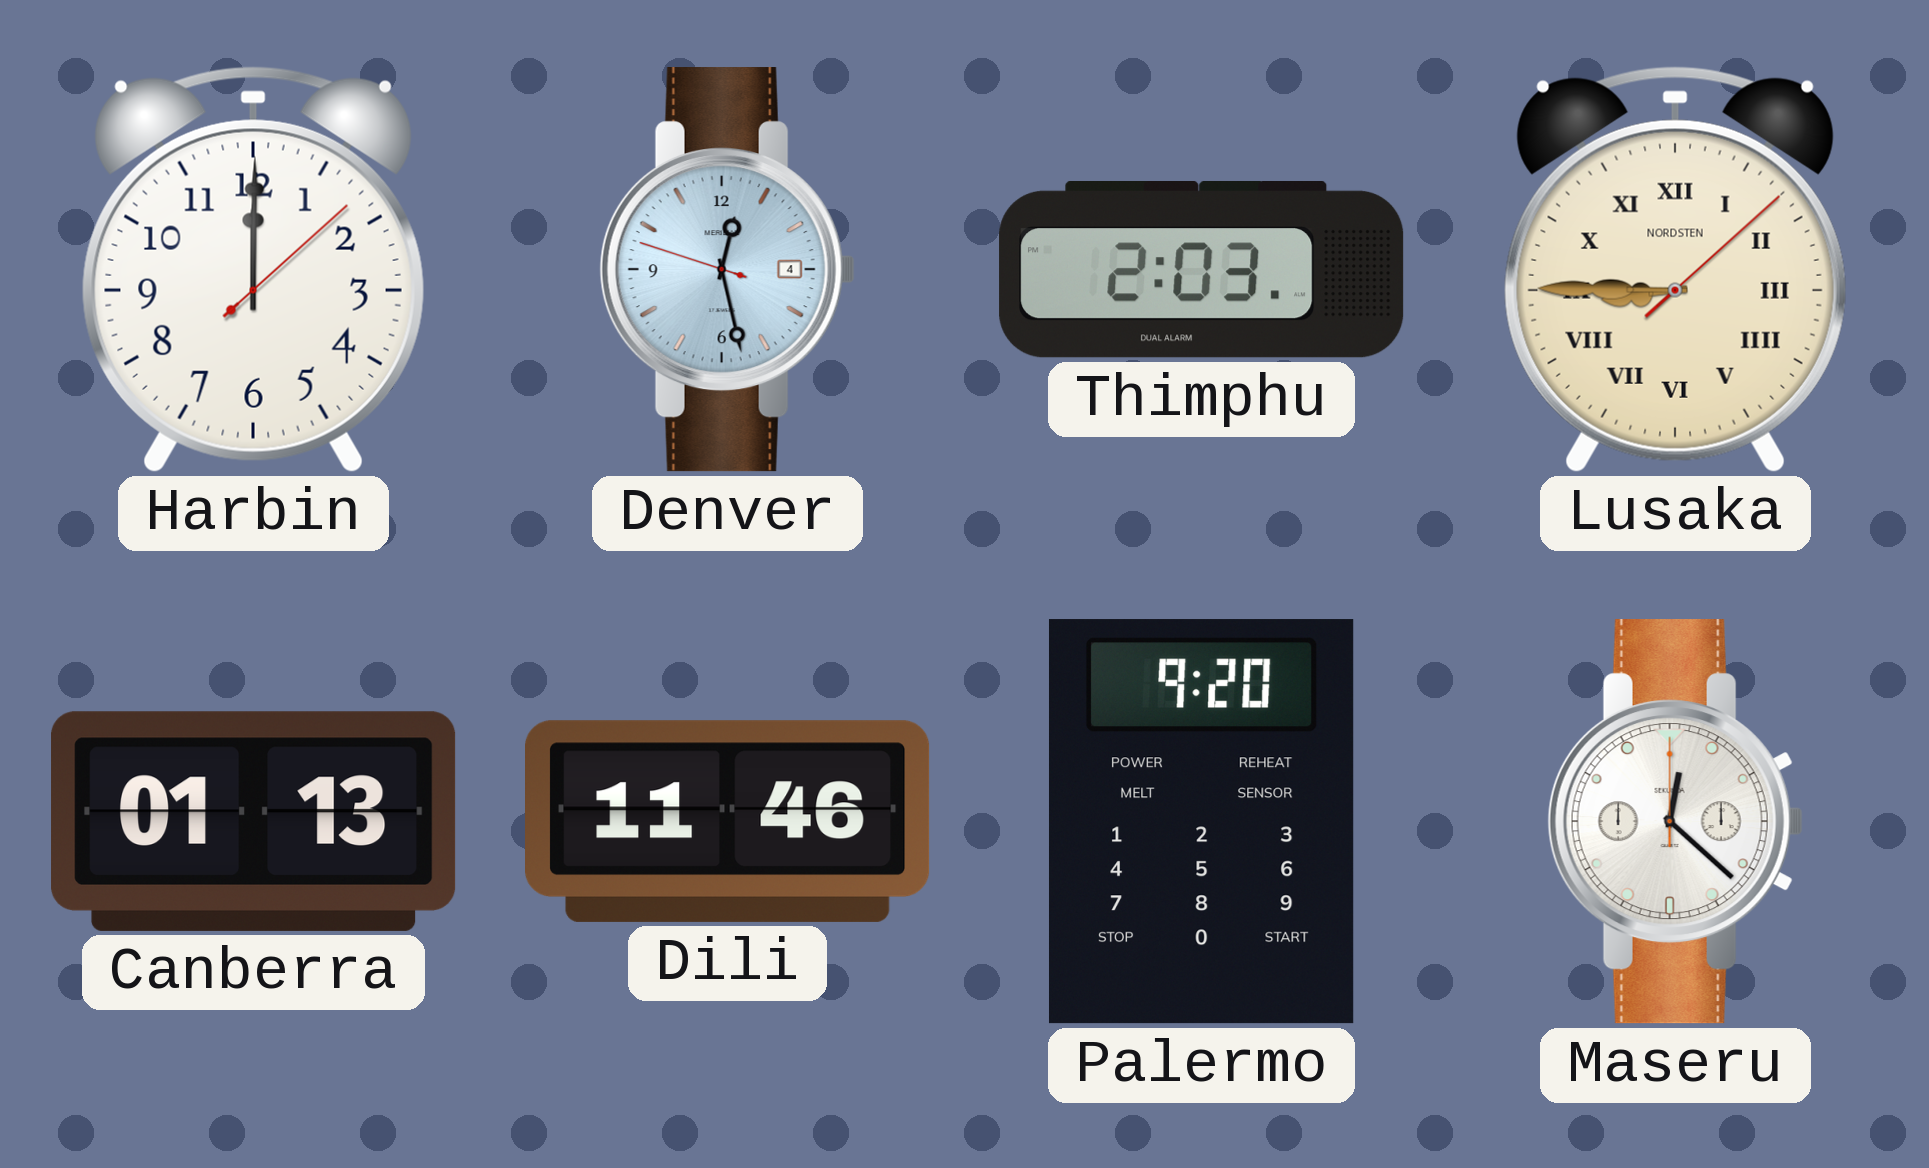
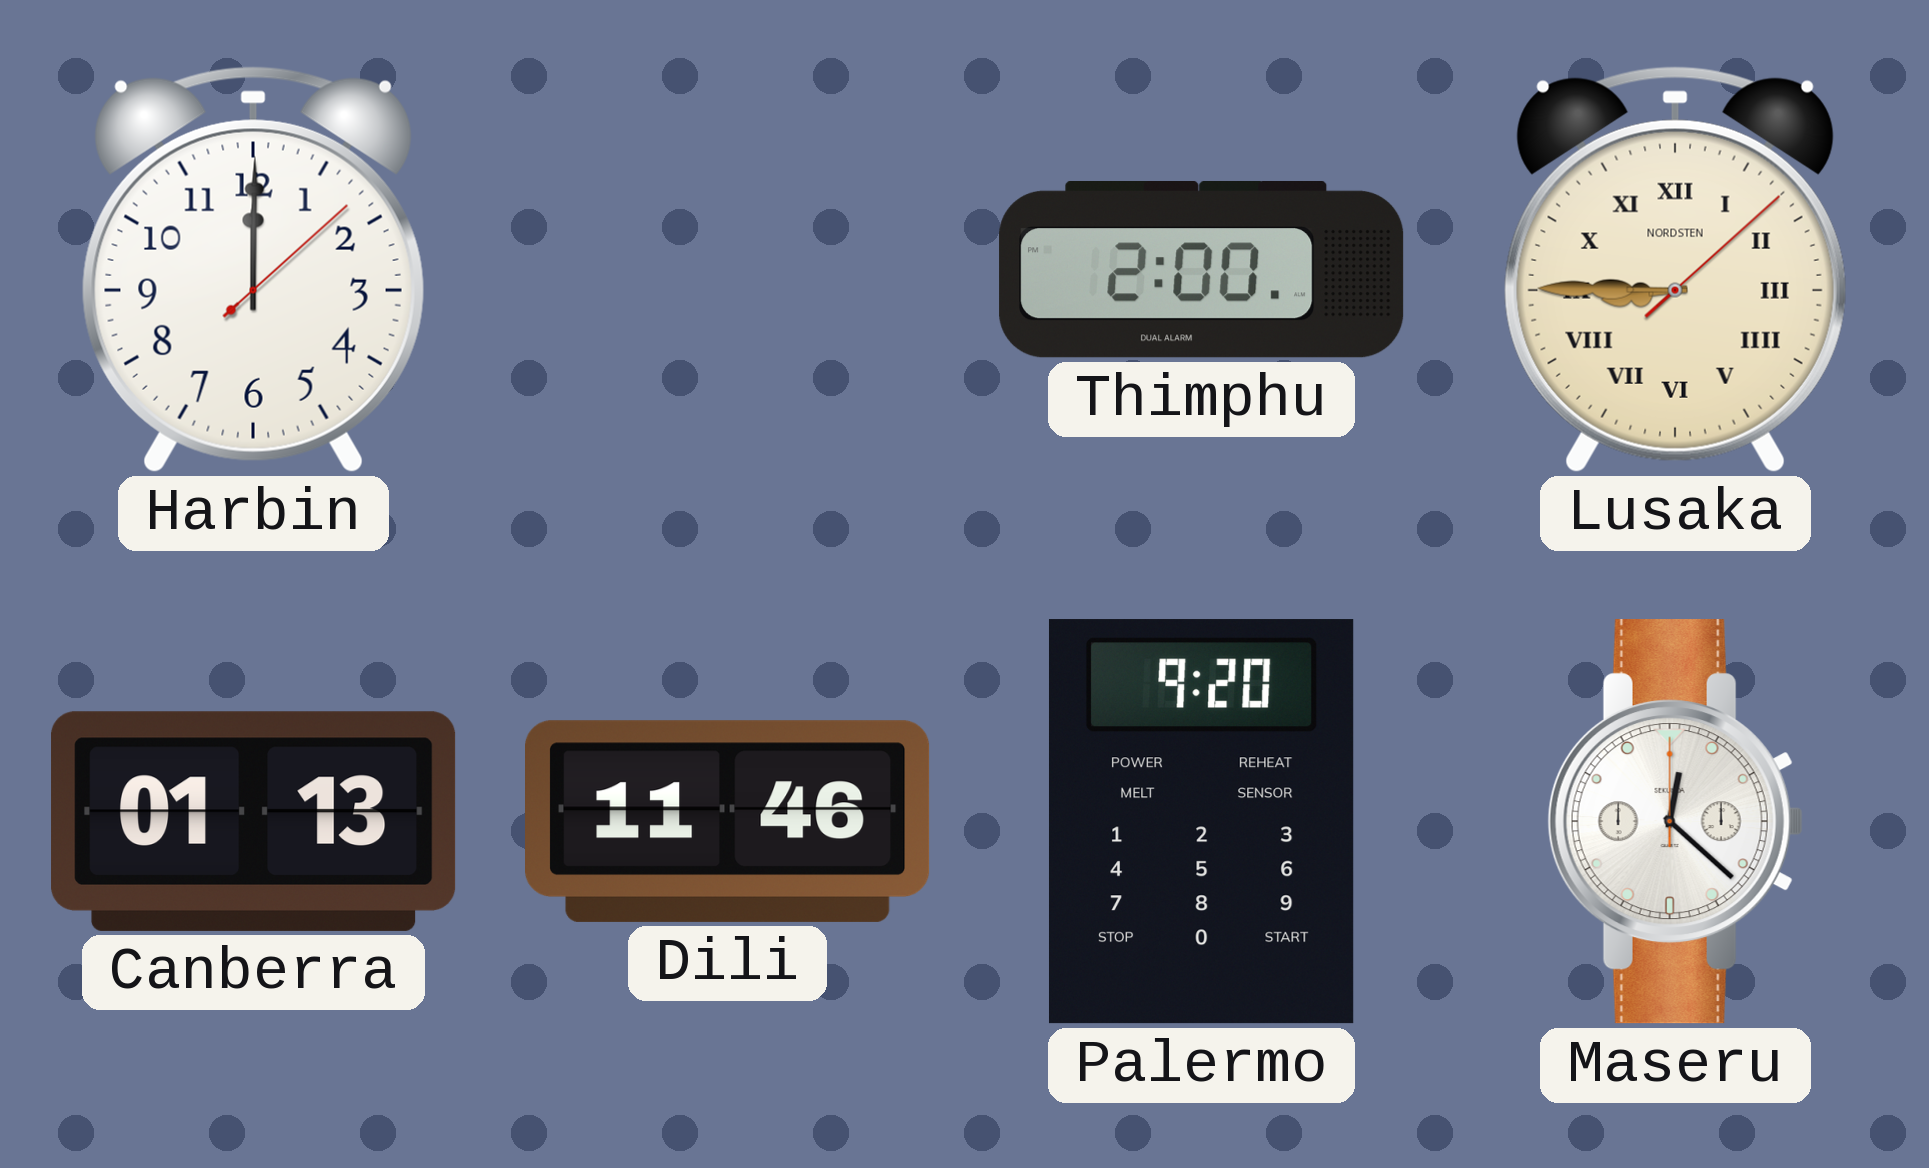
Denver: 12:27 -> none (727, 270)
Thimphu: 2:03 -> 2:00 (1202, 269)
